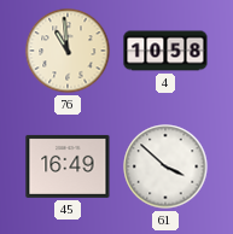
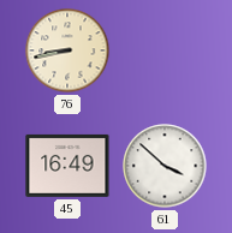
76: 10:59 -> 8:43 (67, 50)
4: 10:58 -> none (165, 51)
